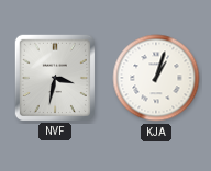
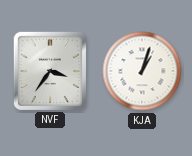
NVF: 3:32 -> 3:36 (50, 70)
